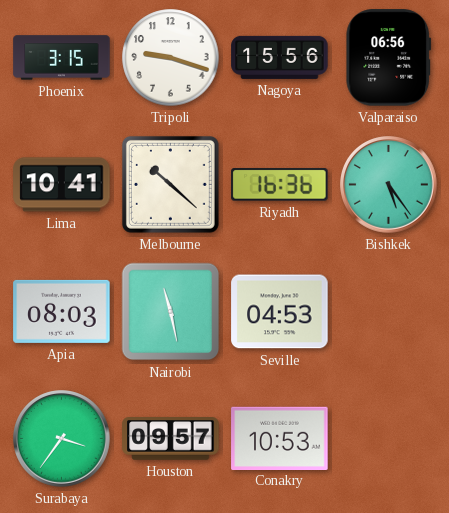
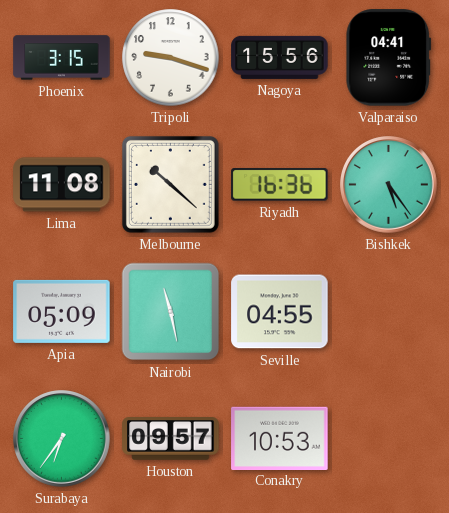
Valparaiso: 06:56 -> 04:41 (389, 58)
Lima: 10:41 -> 11:08 (62, 185)
Apia: 08:03 -> 05:09 (62, 311)
Seville: 04:53 -> 04:55 (280, 312)
Surabaya: 3:36 -> 6:36 (62, 439)
